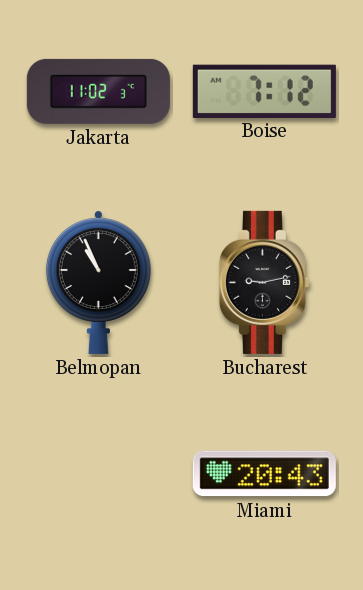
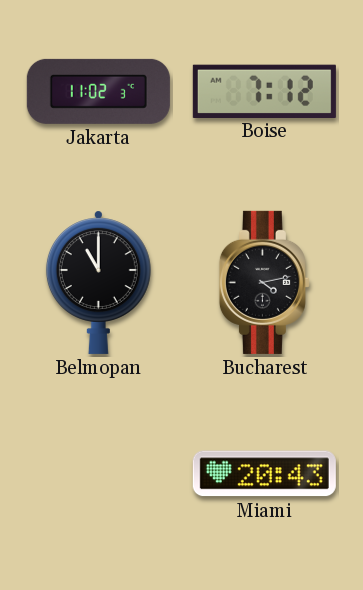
Belmopan: 10:56 -> 11:00 (98, 282)
Bucharest: 9:13 -> 4:13 (264, 282)
